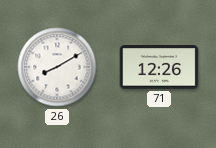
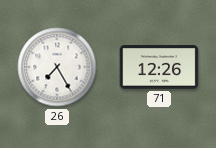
26: 8:10 -> 7:25 (57, 67)
